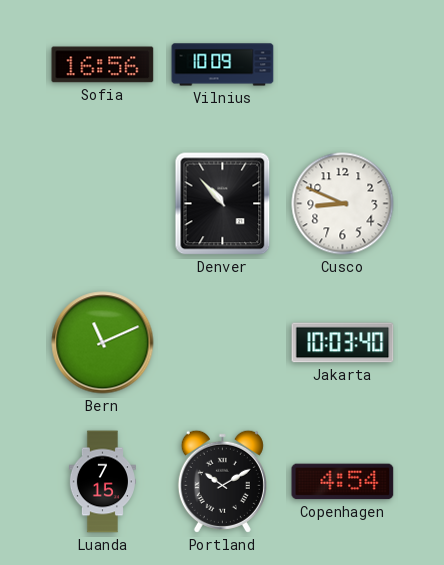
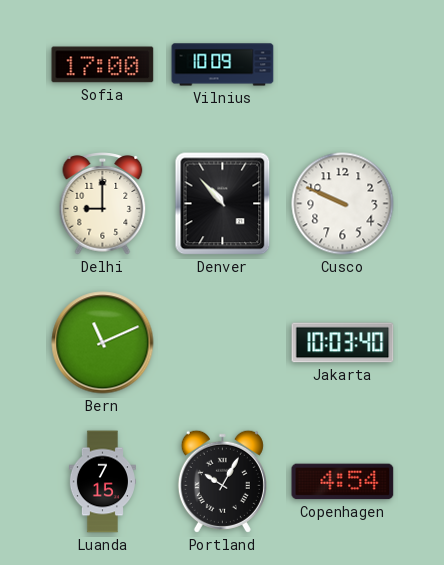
Sofia: 16:56 -> 17:00 (103, 65)
Delhi: none -> 9:00 (103, 204)
Cusco: 8:49 -> 9:49 (343, 204)
Portland: 10:10 -> 10:05 (222, 481)
